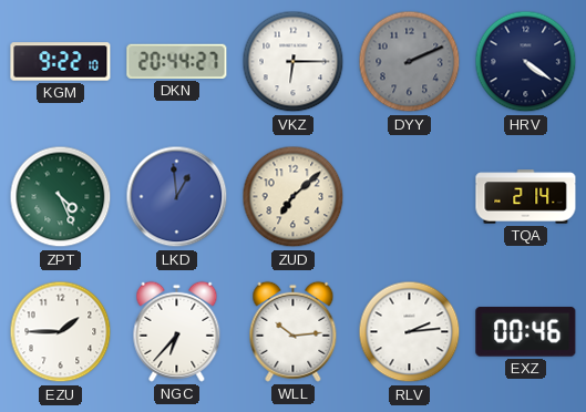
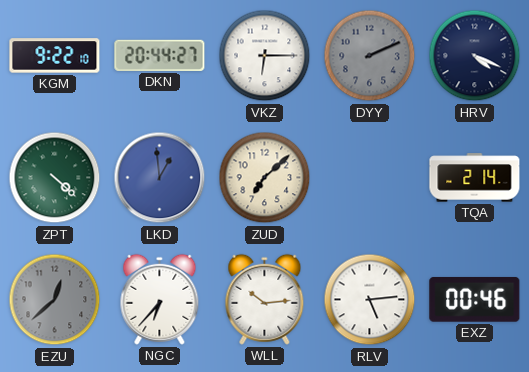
HRV: 4:21 -> 4:19 (475, 56)
ZPT: 4:26 -> 4:22 (55, 178)
EZU: 1:45 -> 12:38 (55, 300)
EZU dial: white -> grey (55, 300)
RLV: 2:14 -> 5:14 (370, 300)
